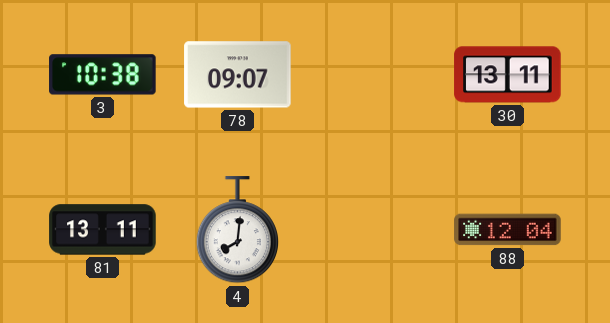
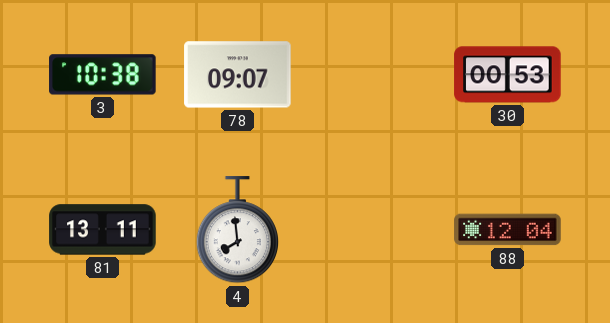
30: 13:11 -> 00:53 (508, 75)
4: 8:01 -> 7:59 (237, 230)
